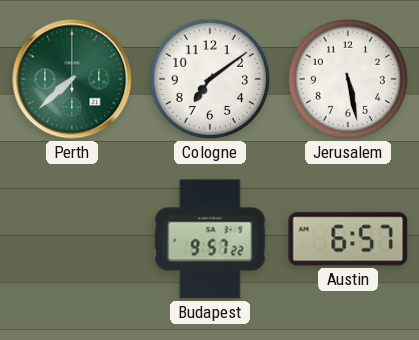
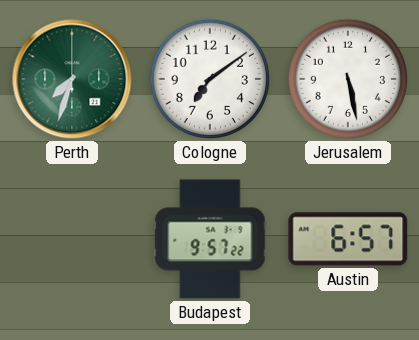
Perth: 7:38 -> 7:33 (72, 79)
